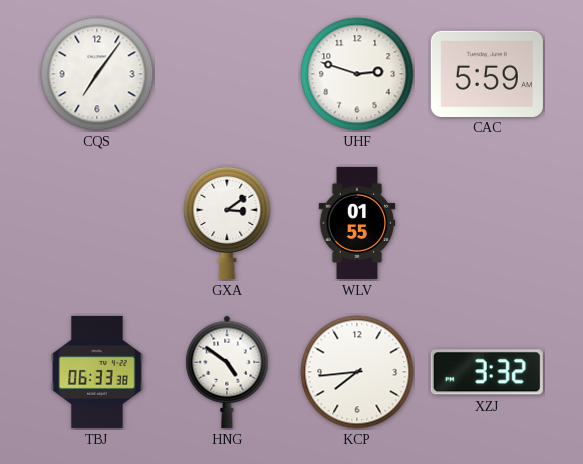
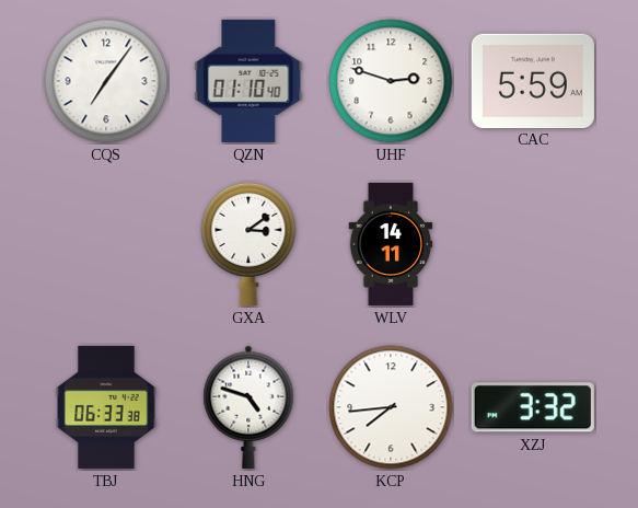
QZN: none -> 01:10 (248, 81)
WLV: 01:55 -> 14:11 (391, 244)
HNG: 4:51 -> 4:48 (248, 407)
